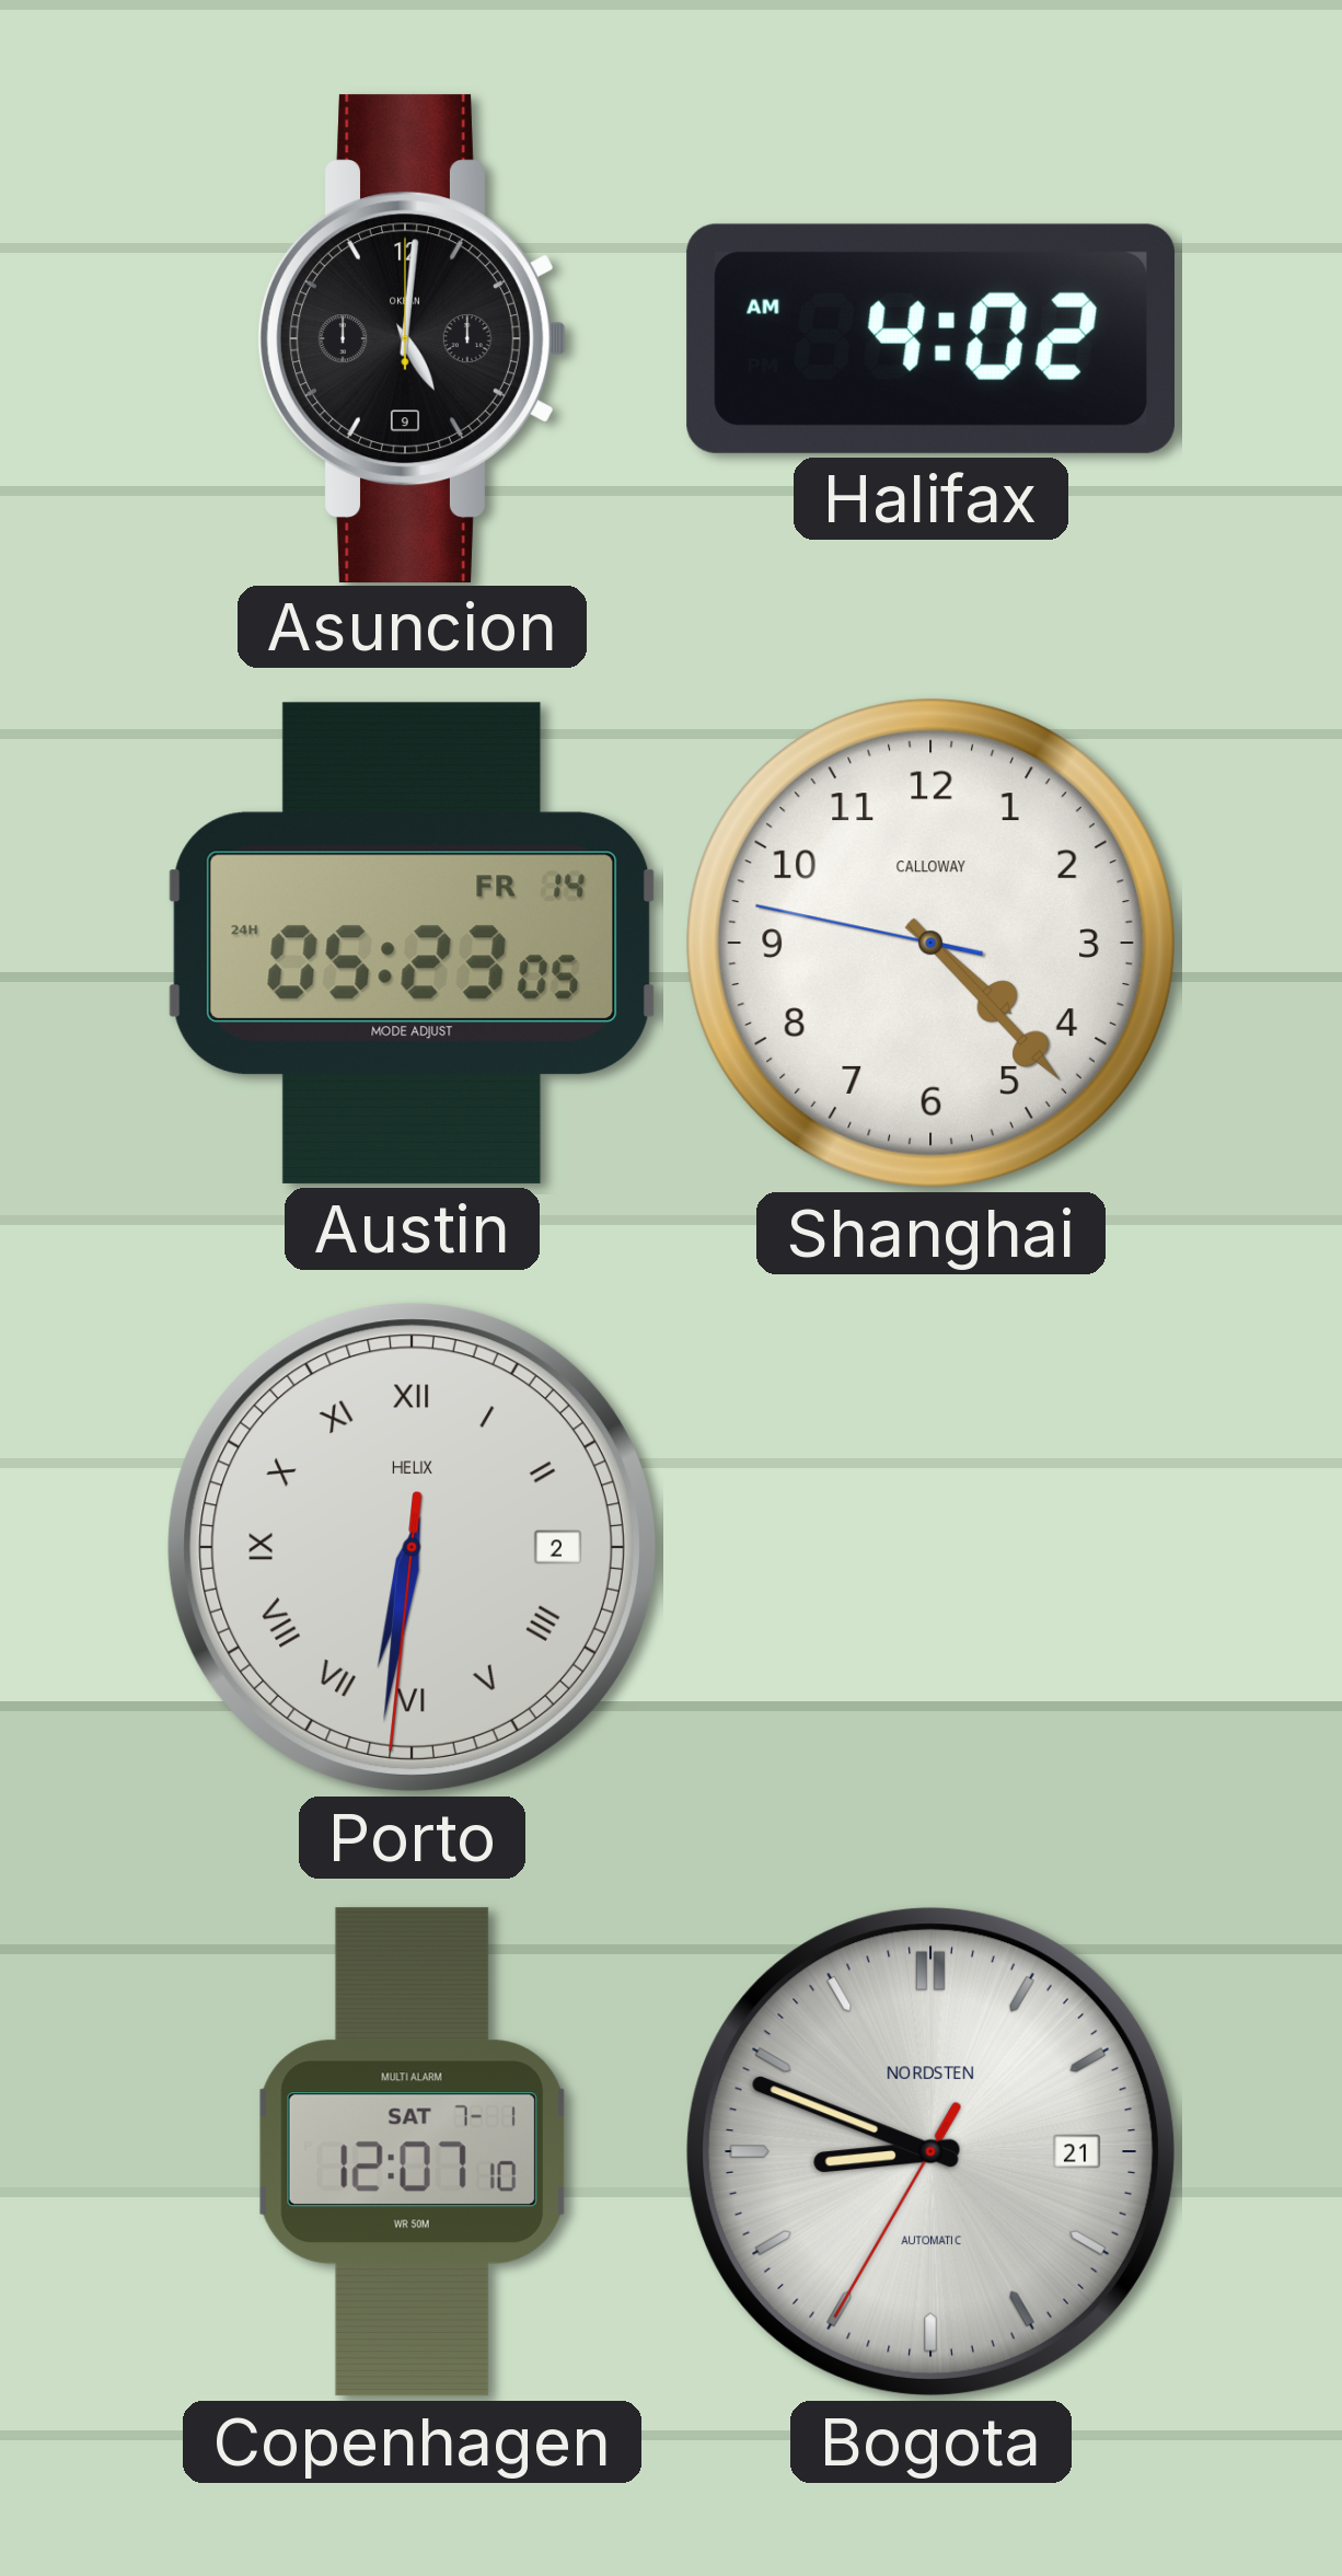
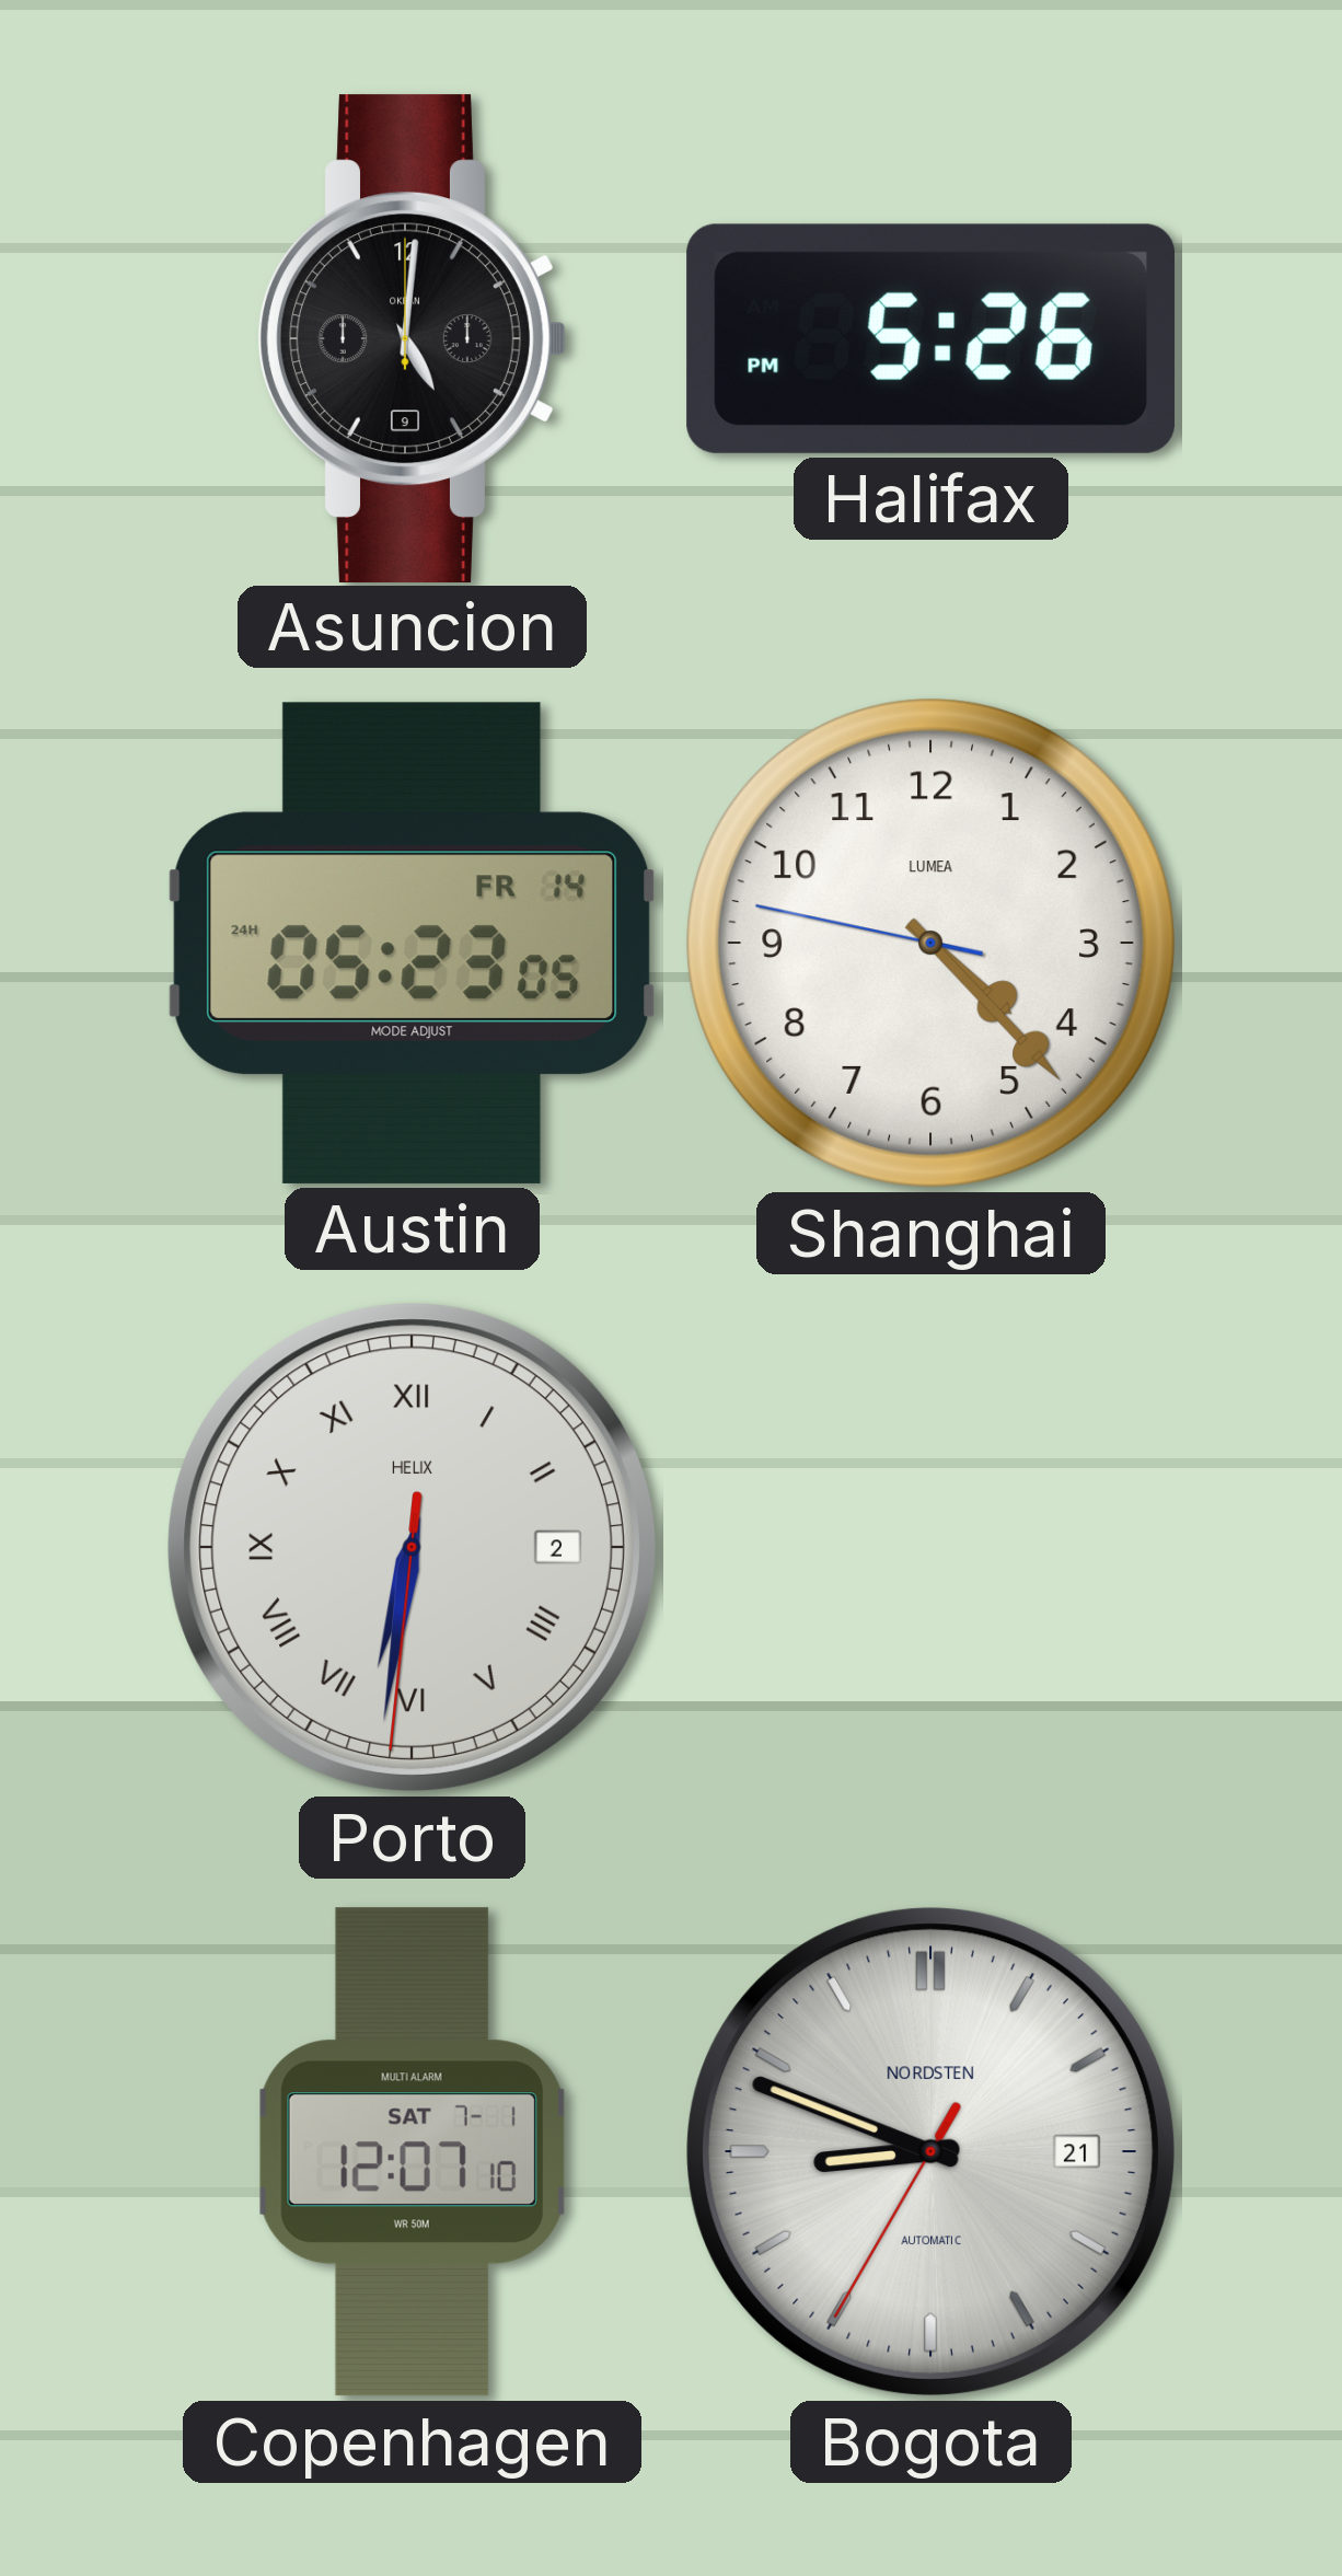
Halifax: 4:02 -> 5:26 (932, 338)
Shanghai brand: CALLOWAY -> LUMEA (930, 943)
